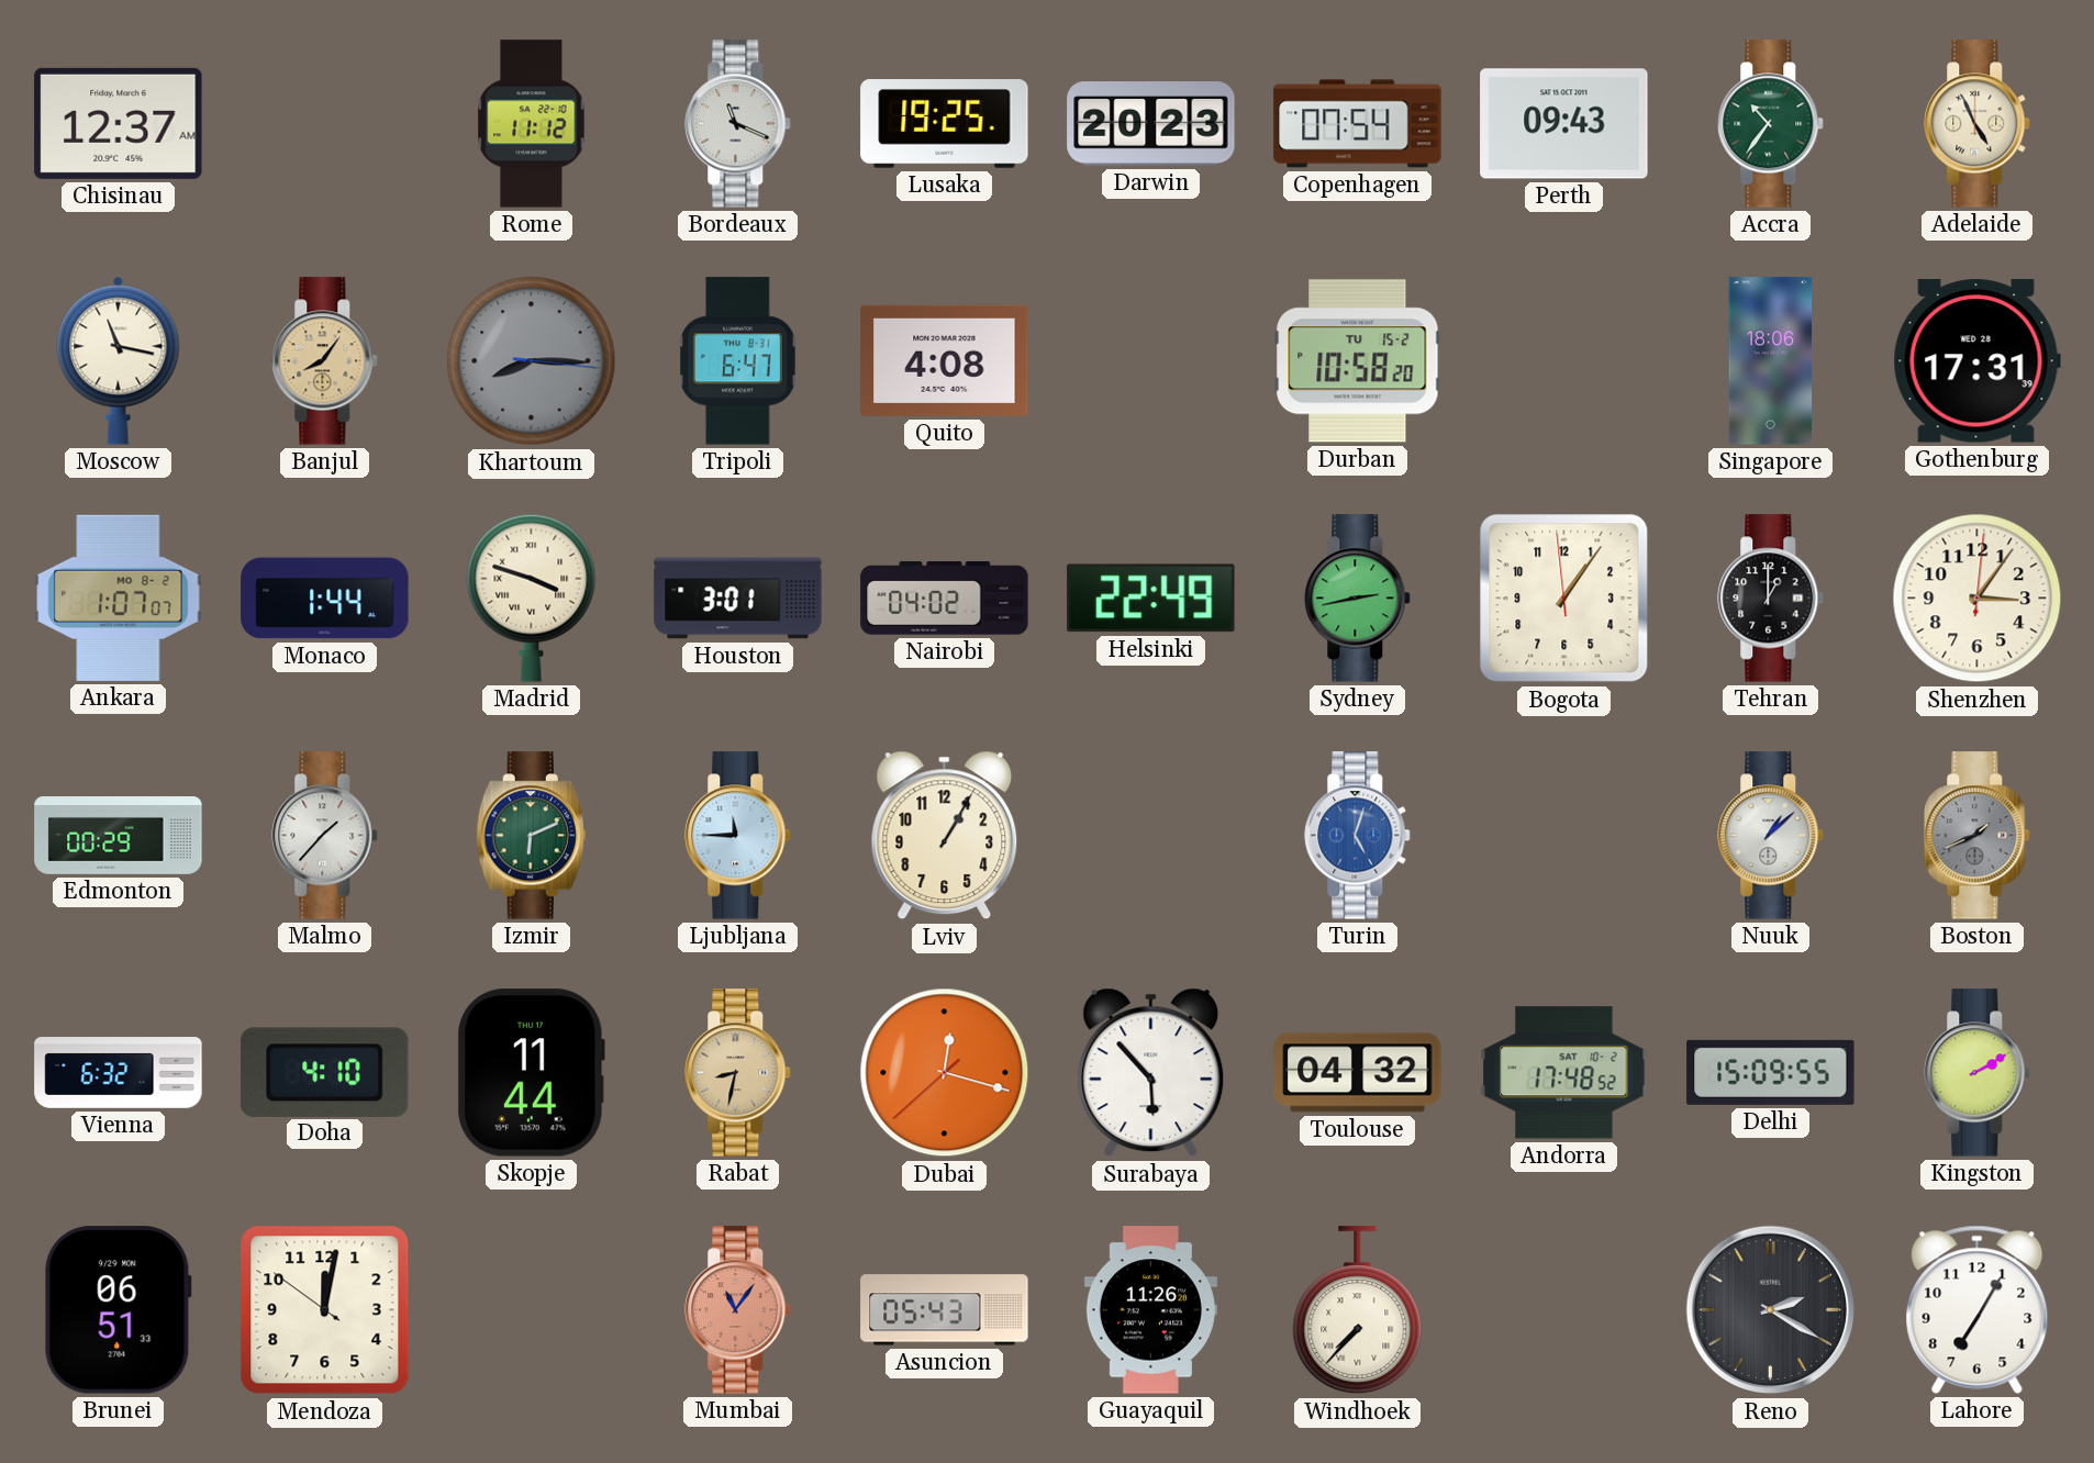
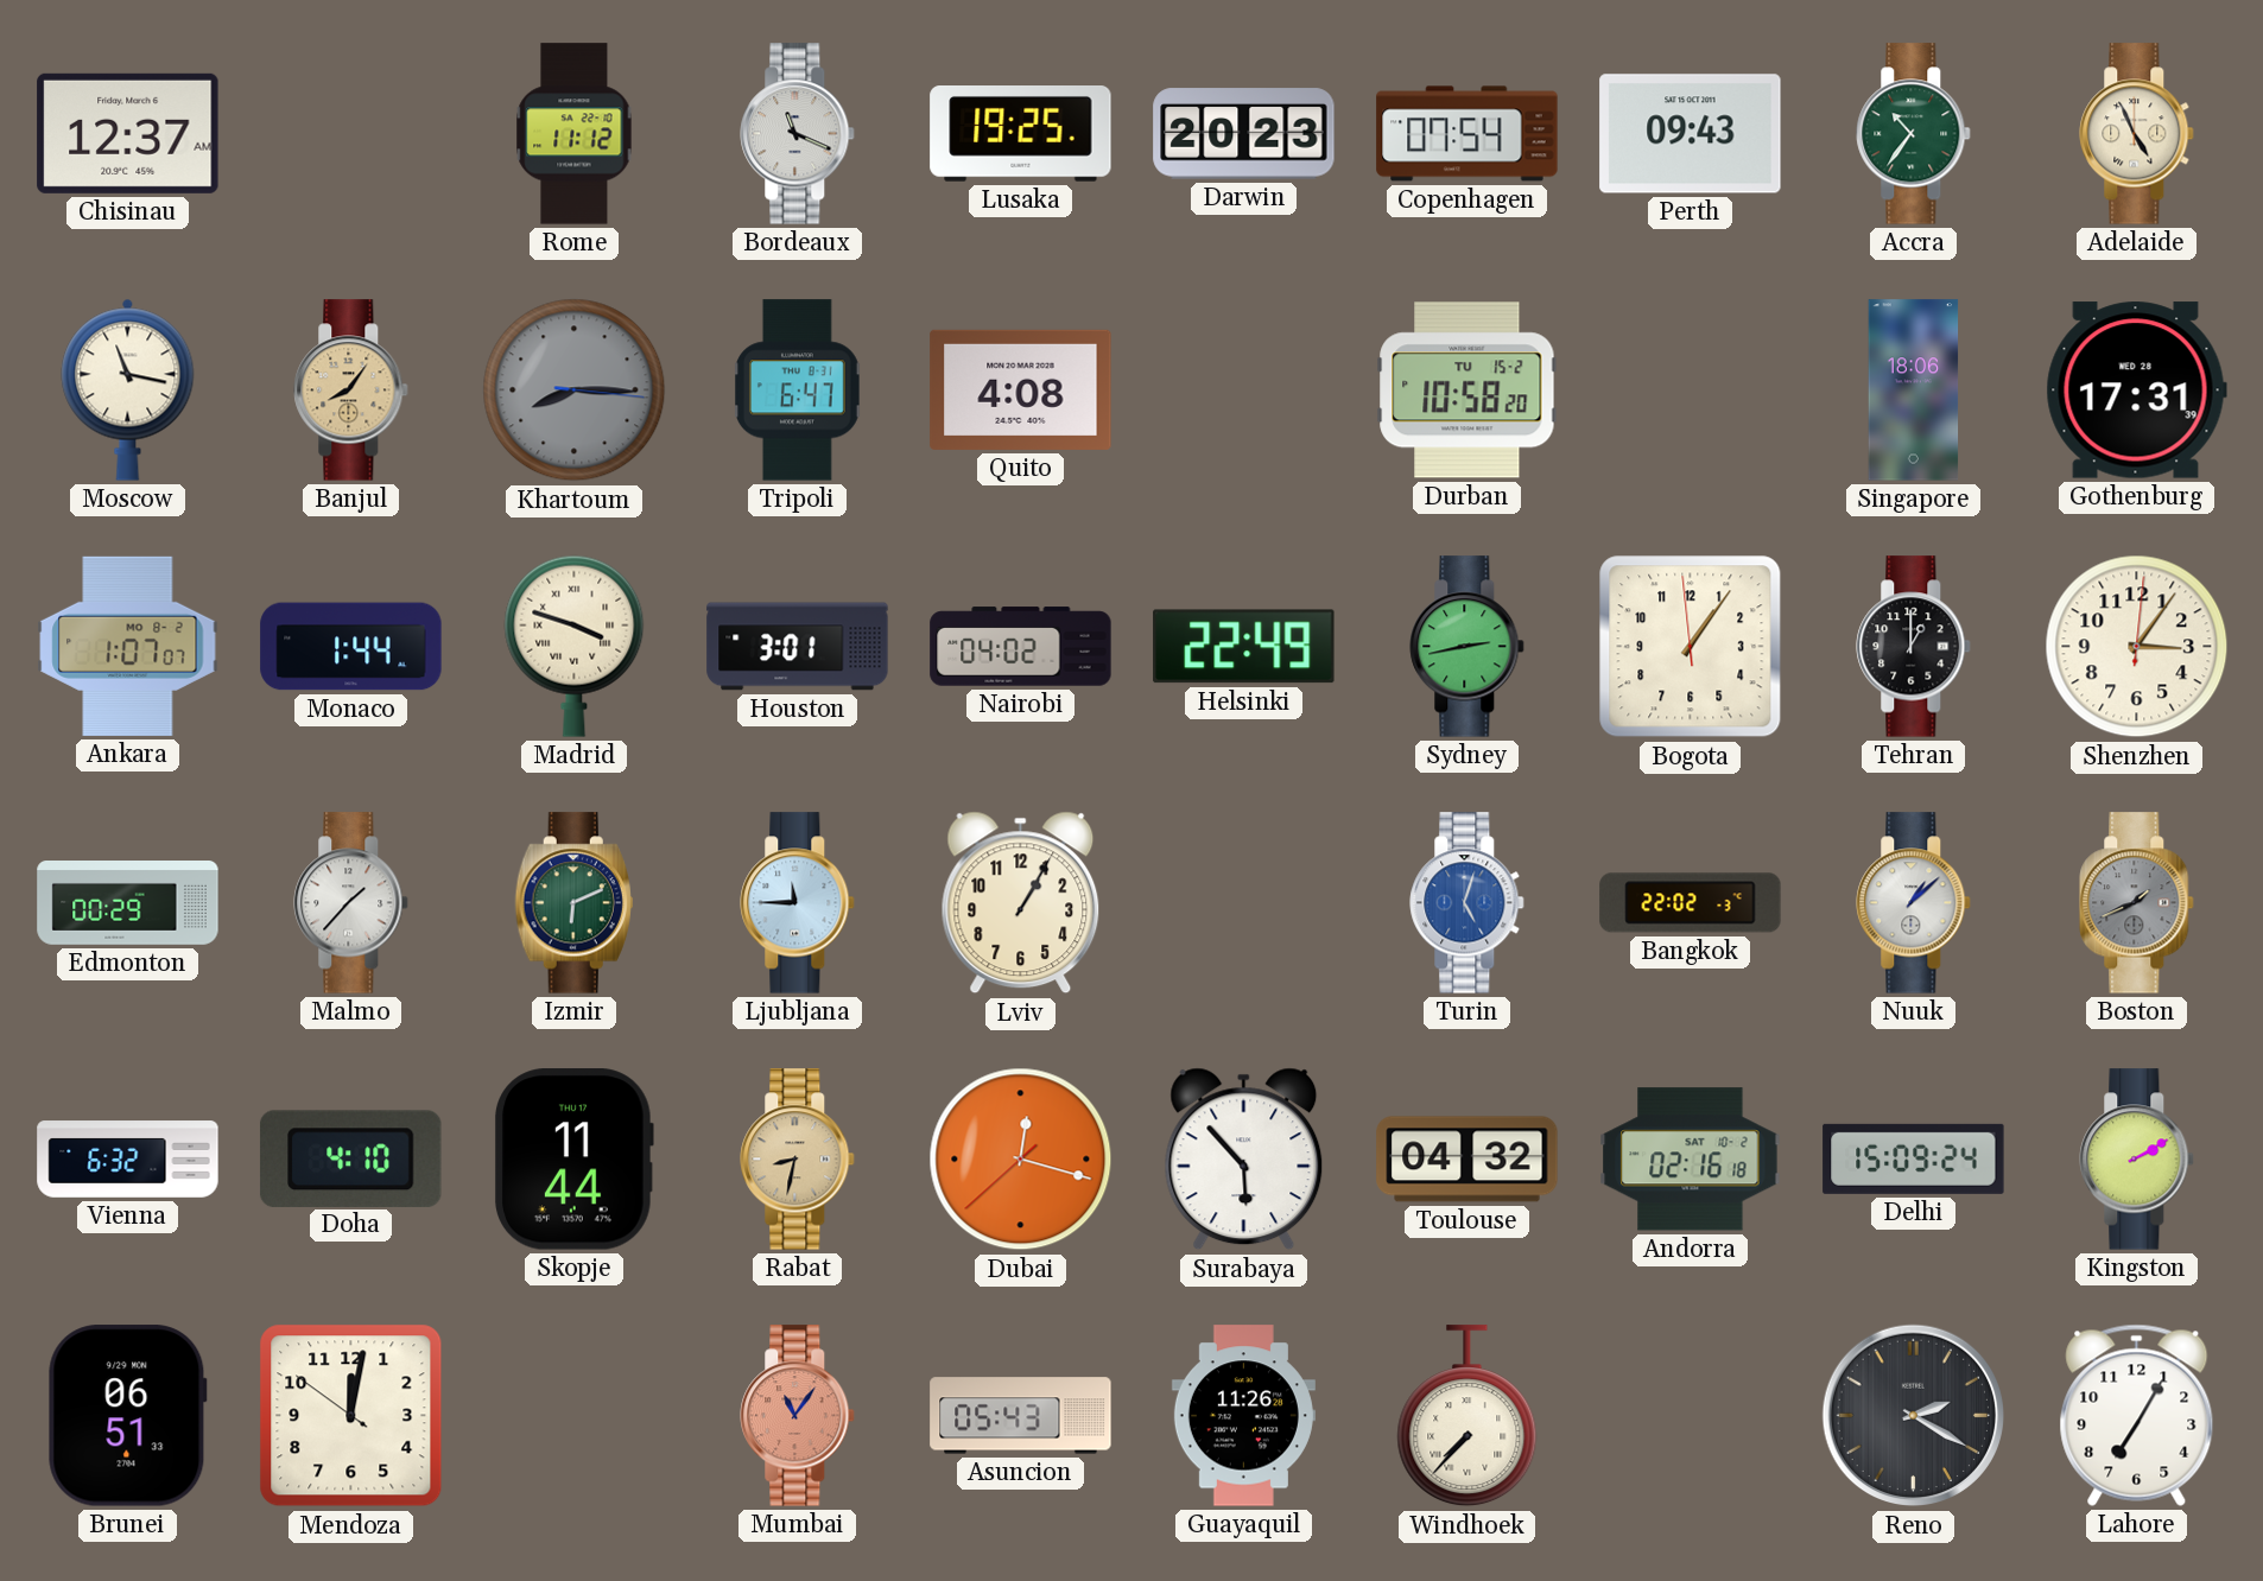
Bangkok: none -> 22:02 (1691, 903)
Andorra: 17:48 -> 02:16 (1691, 1160)
Delhi: 15:09:55 -> 15:09:24 (1914, 1158)
